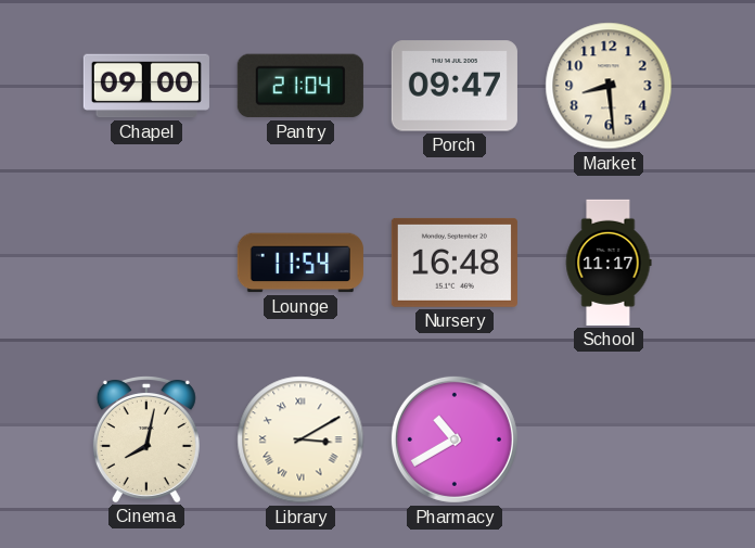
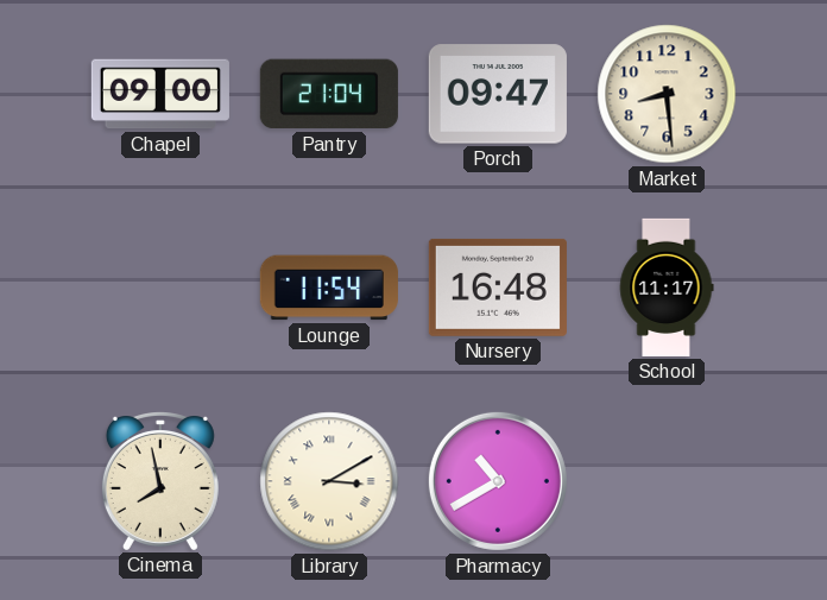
Cinema: 8:02 -> 7:58 (160, 481)
